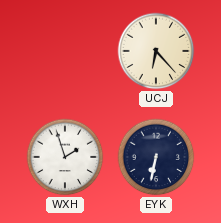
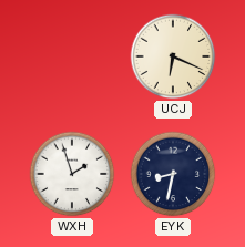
UCJ: 6:23 -> 6:19 (173, 56)
EYK: 6:32 -> 8:32 (173, 174)
